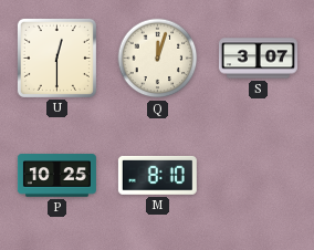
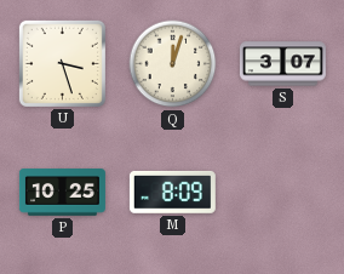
U: 12:30 -> 3:27 (62, 63)
M: 8:10 -> 8:09 (172, 192)
